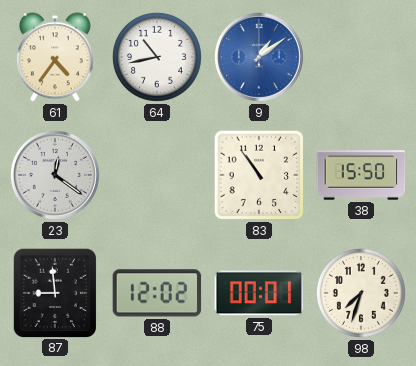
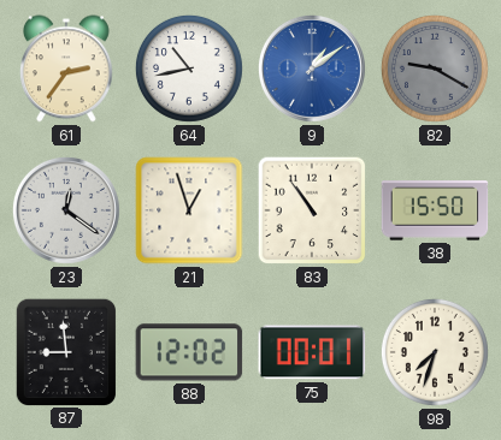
61: 4:36 -> 2:36 (66, 69)
82: none -> 9:20 (435, 69)
21: none -> 12:57 (189, 210)
